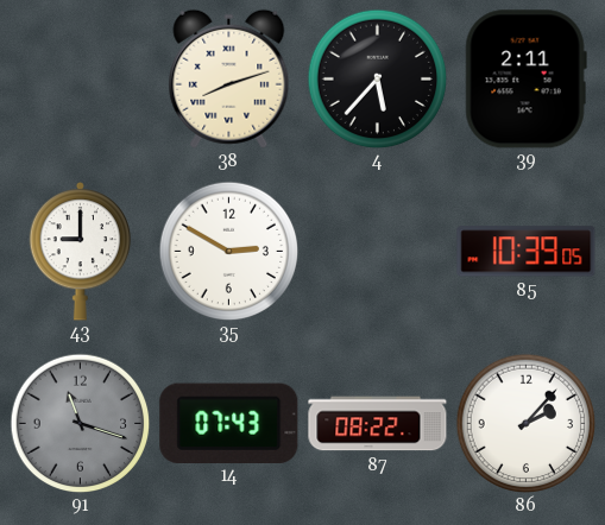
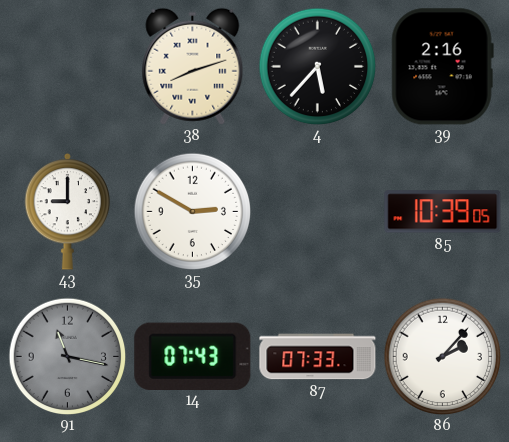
39: 2:11 -> 2:16 (442, 67)
91: 11:18 -> 11:17 (67, 356)
87: 08:22 -> 07:33 (318, 357)
